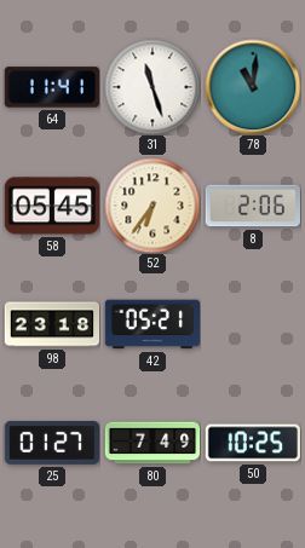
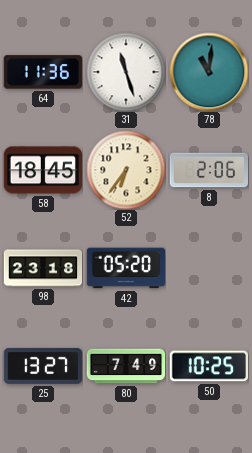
64: 11:41 -> 11:36 (43, 72)
58: 05:45 -> 18:45 (42, 170)
42: 05:21 -> 05:20 (125, 268)
25: 01:27 -> 13:27 (42, 366)
